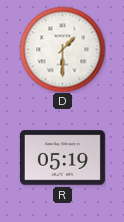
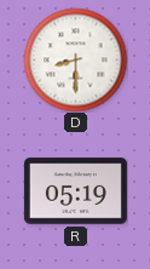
D: 1:30 -> 8:30 (75, 59)
